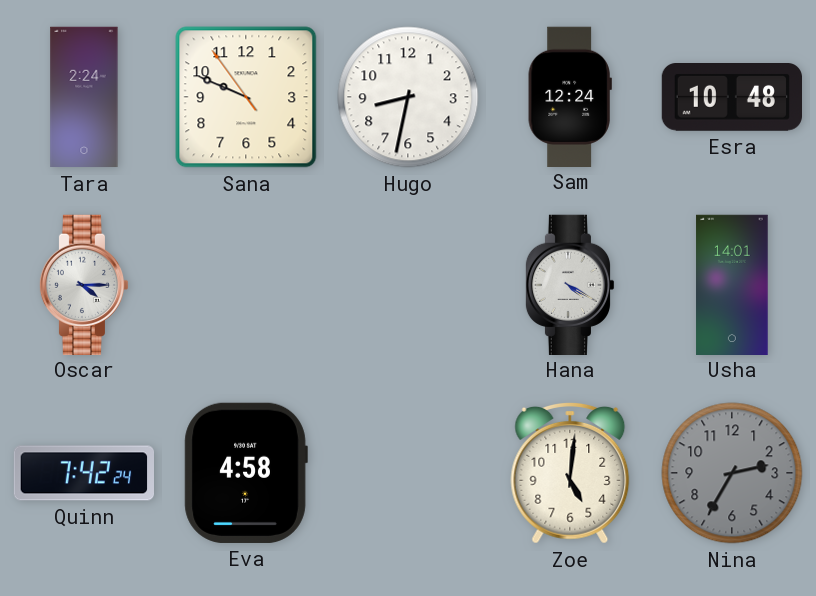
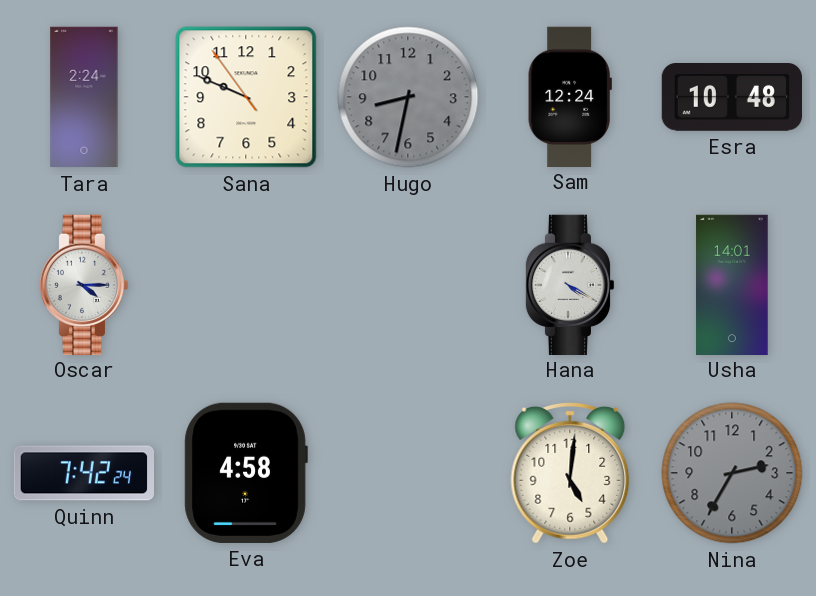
Hugo dial: white -> grey (408, 97)
